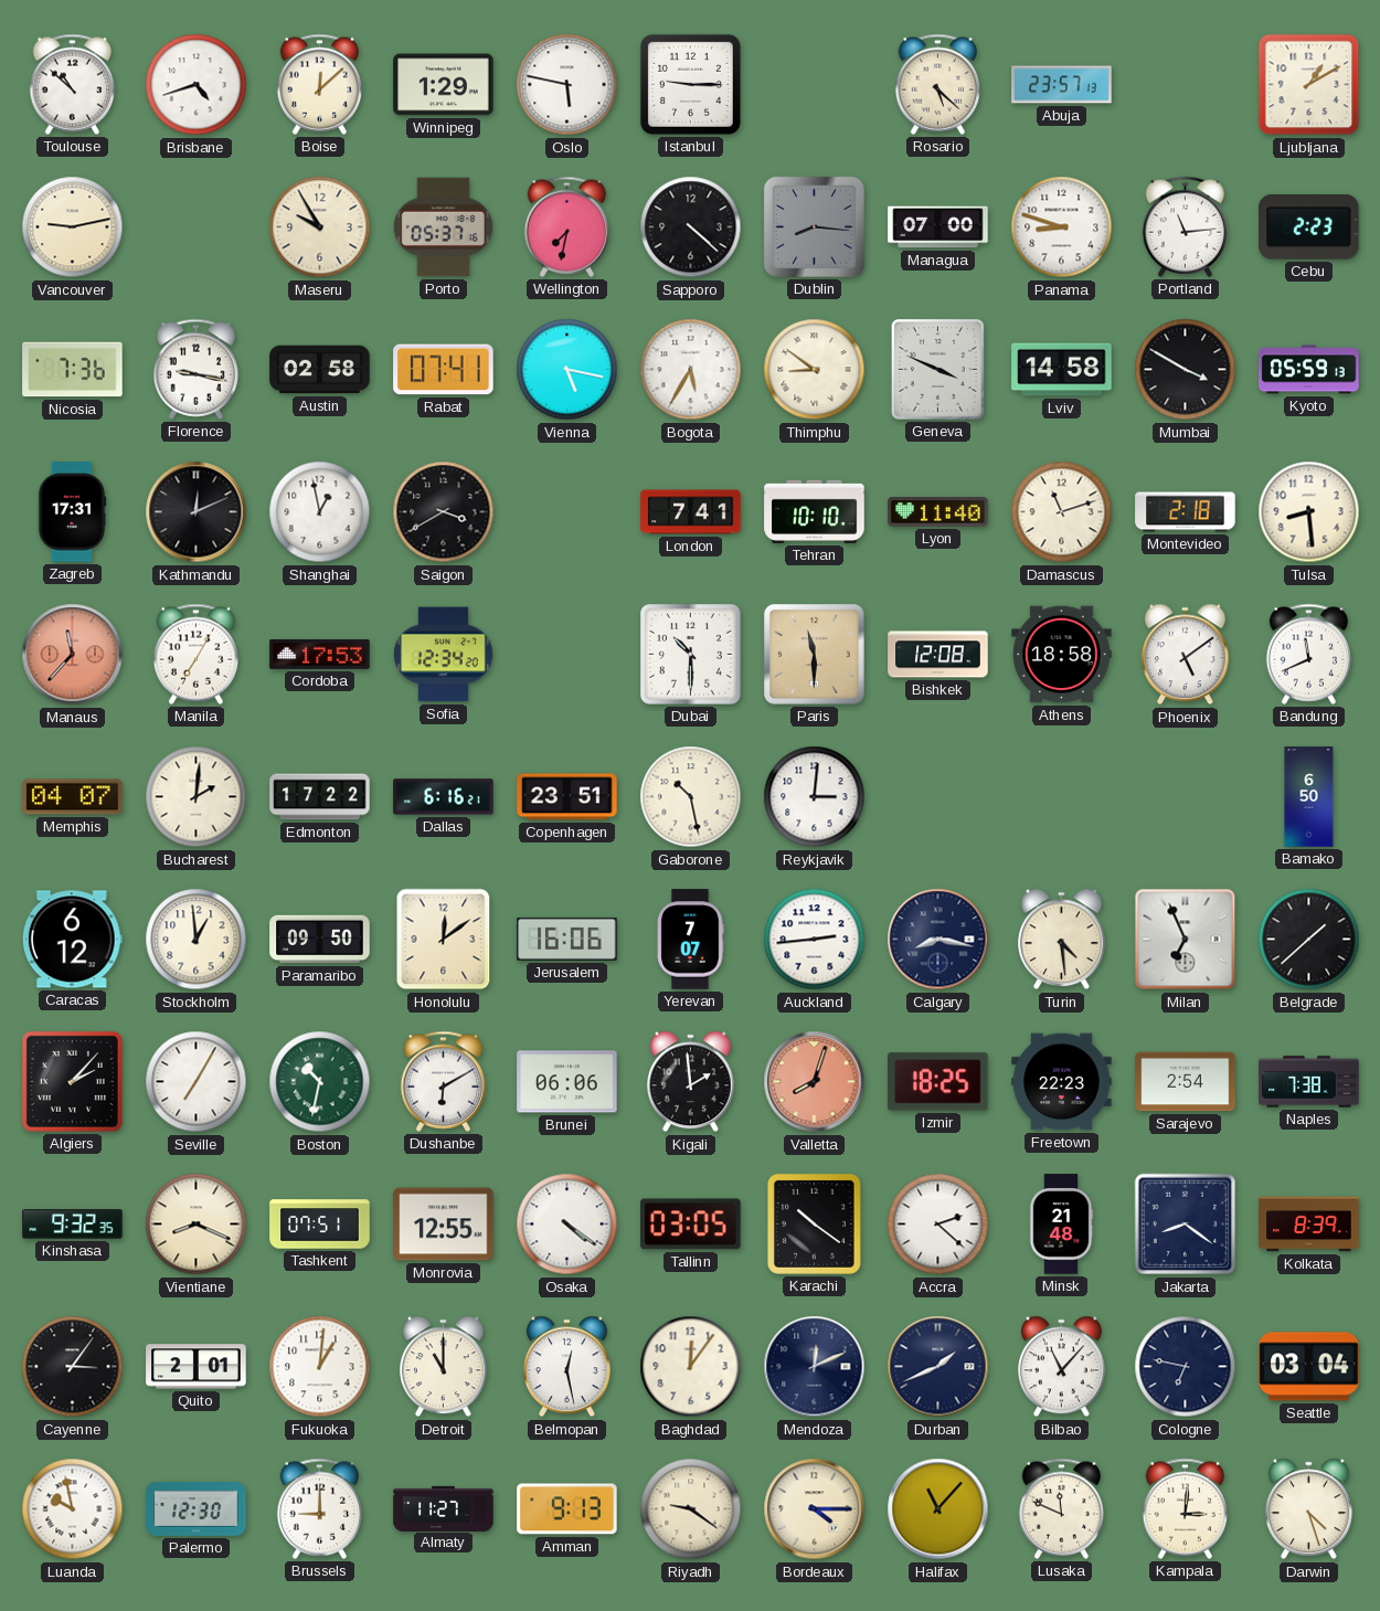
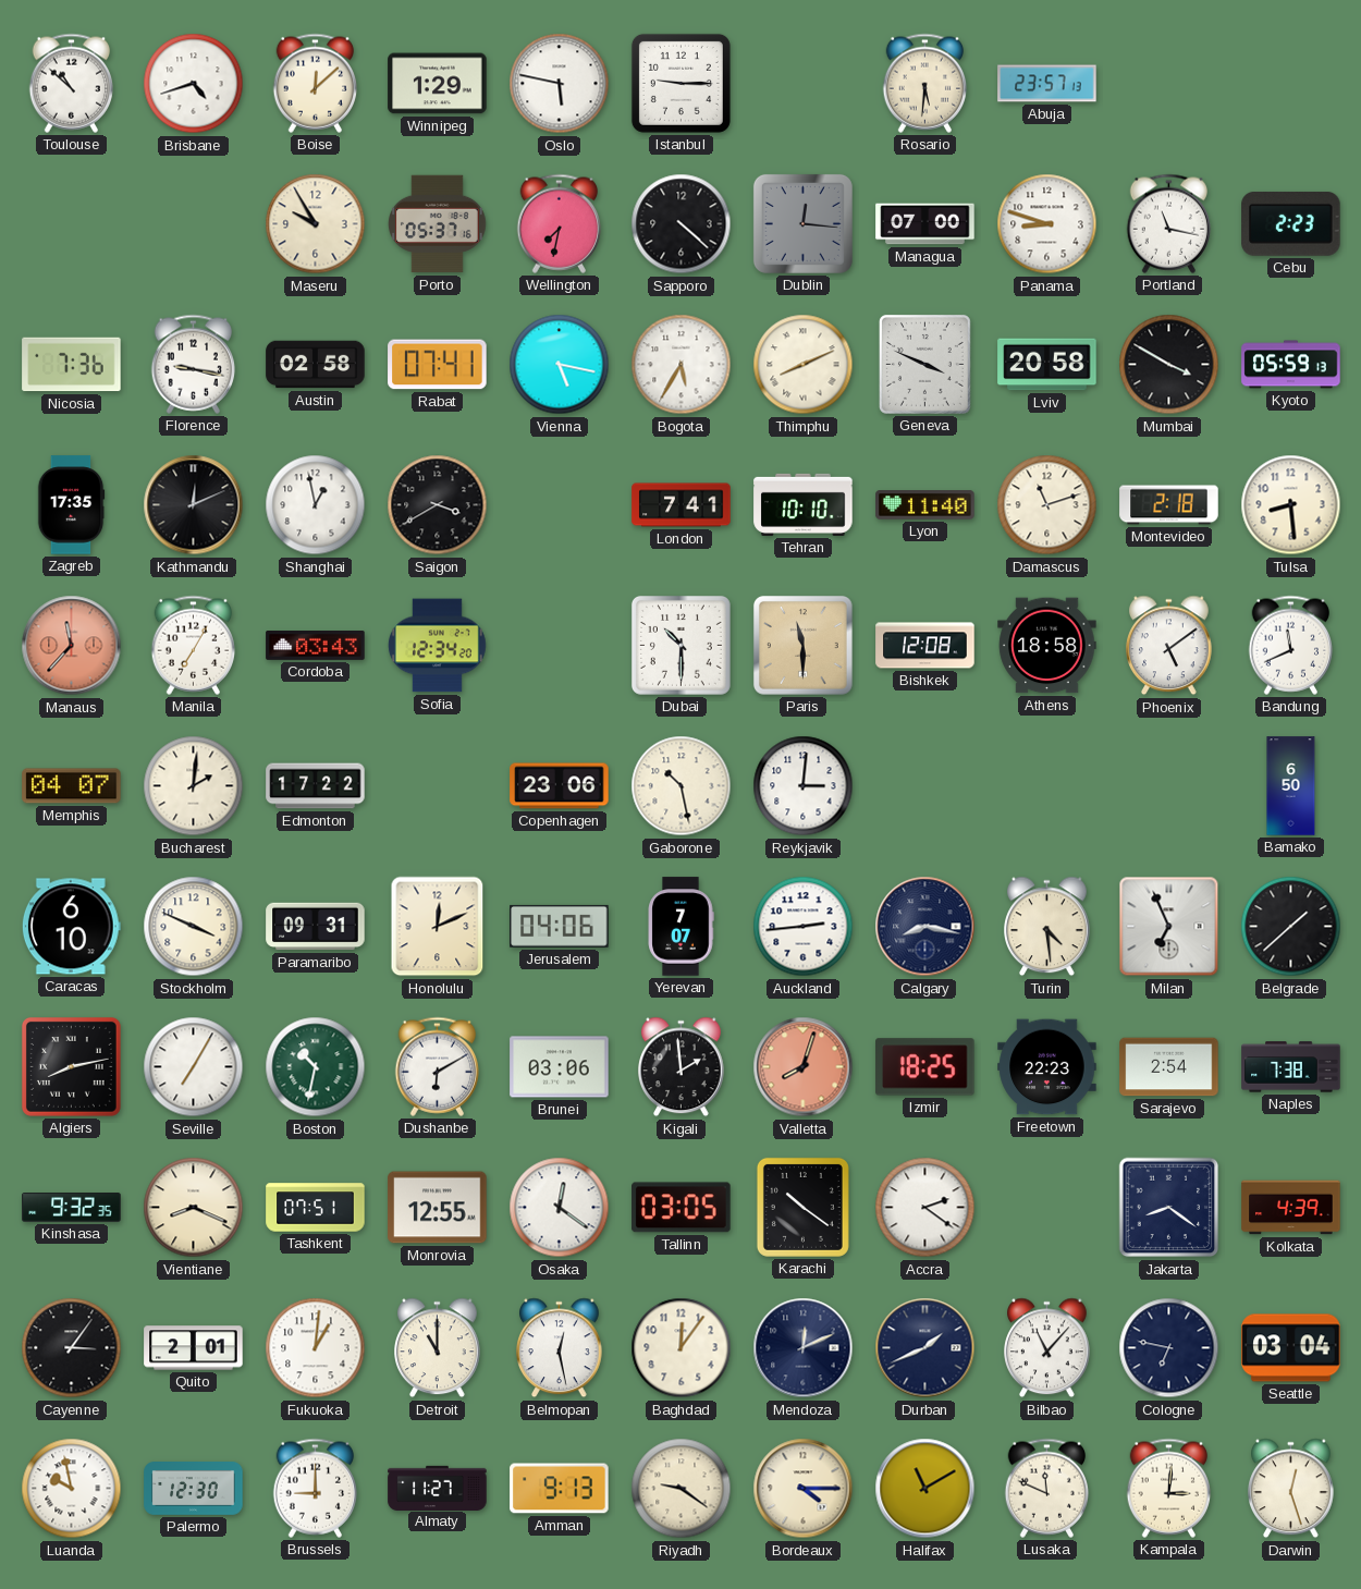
Rosario: 5:22 -> 5:31 (925, 83)
Ljubljana: 1:10 -> none (1309, 85)
Vancouver: 9:13 -> none (73, 227)
Dublin: 8:16 -> 12:16 (802, 223)
Portland: 11:14 -> 11:17 (1169, 223)
Thimphu: 8:51 -> 8:11 (804, 365)
Lviv: 14:58 -> 20:58 (1047, 365)
Zagreb: 17:31 -> 17:35 (71, 505)
Cordoba: 17:53 -> 03:43 (316, 646)
Dallas: 6:16 -> none (444, 797)
Copenhagen: 23:51 -> 23:06 (560, 786)
Caracas: 6:12 -> 6:10 (71, 927)
Stockholm: 12:59 -> 3:49 (194, 927)
Paramaribo: 09:50 -> 09:31 (316, 927)
Honolulu: 12:09 -> 12:11 (438, 927)
Jerusalem: 16:06 -> 04:06 (560, 926)
Algiers: 2:07 -> 8:13 (71, 1066)
Brunei: 06:06 -> 03:06 (560, 1067)
Osaka: 4:21 -> 12:21 (560, 1208)
Accra: 2:22 -> 2:21 (925, 1208)
Minsk: 21:48 -> none (1061, 1225)
Kolkata: 8:39 -> 4:39 (1291, 1208)
Halifax: 11:07 -> 11:10 (925, 1489)
Darwin: 4:27 -> 12:27 (1291, 1489)
